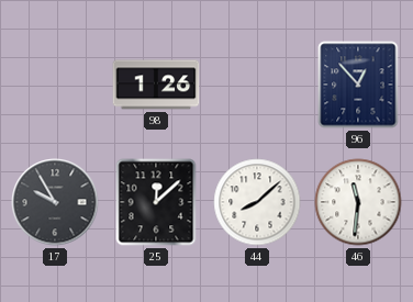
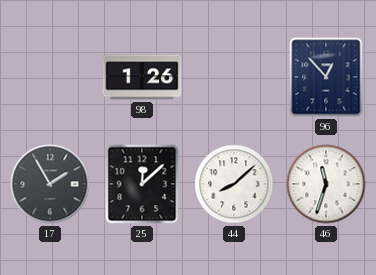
17: 9:55 -> 1:55 (50, 184)
46: 11:31 -> 11:33 (326, 184)
